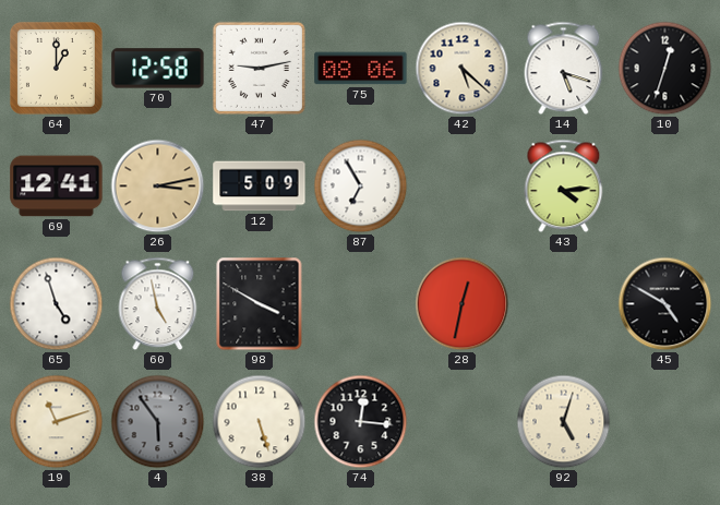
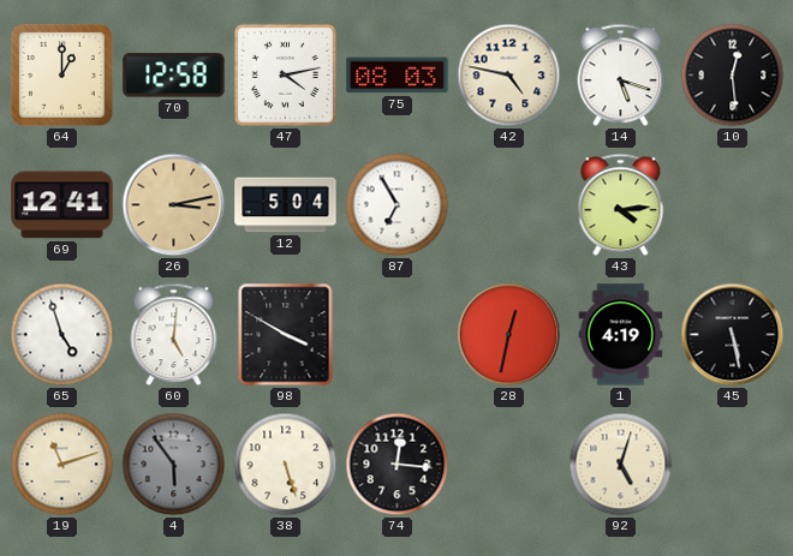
47: 9:13 -> 4:13 (285, 74)
75: 08:06 -> 08:03 (398, 76)
42: 5:22 -> 4:47 (509, 76)
10: 12:33 -> 12:29 (733, 76)
12: 5:09 -> 5:04 (286, 205)
60: 4:58 -> 5:01 (174, 335)
1: none -> 4:19 (621, 335)
45: 4:50 -> 5:28 (733, 335)
